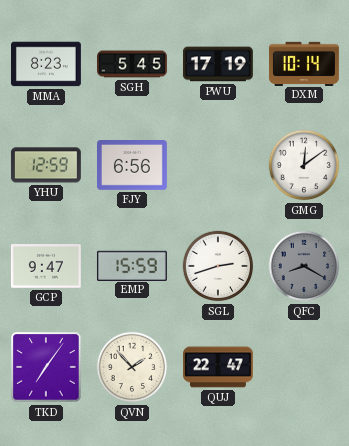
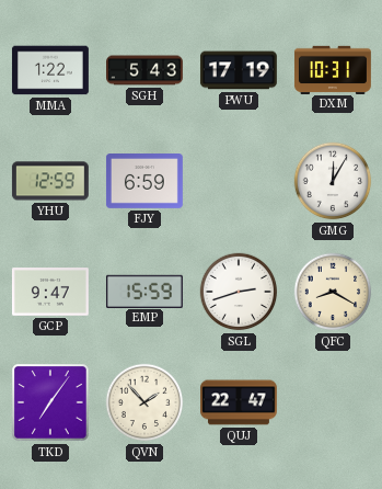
MMA: 8:23 -> 1:22 (50, 70)
SGH: 5:45 -> 5:43 (146, 70)
DXM: 10:14 -> 10:31 (333, 69)
FJY: 6:56 -> 6:59 (144, 182)
GMG: 12:09 -> 12:05 (333, 181)
QFC dial: grey -> cream (333, 292)
